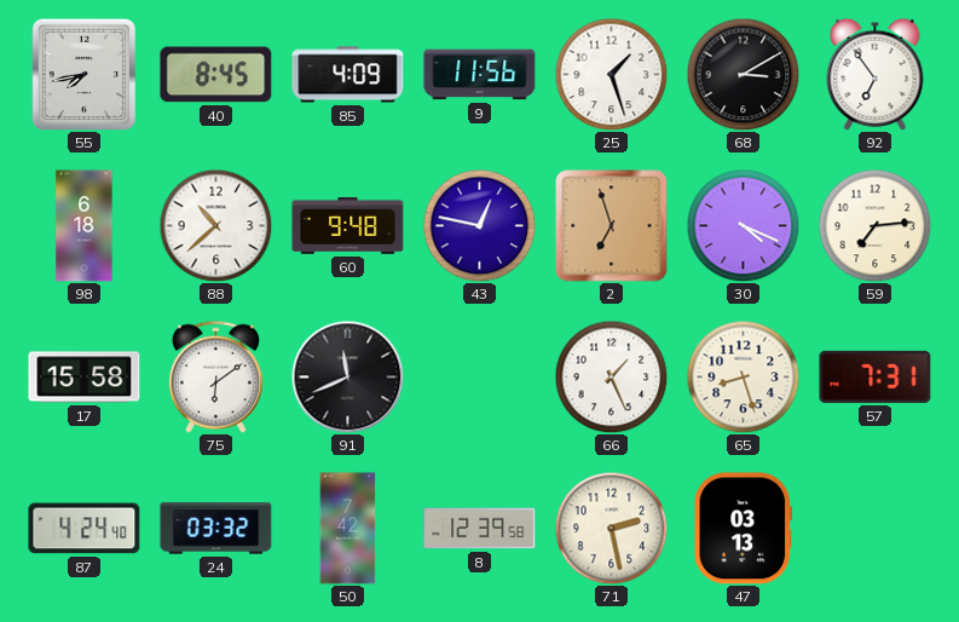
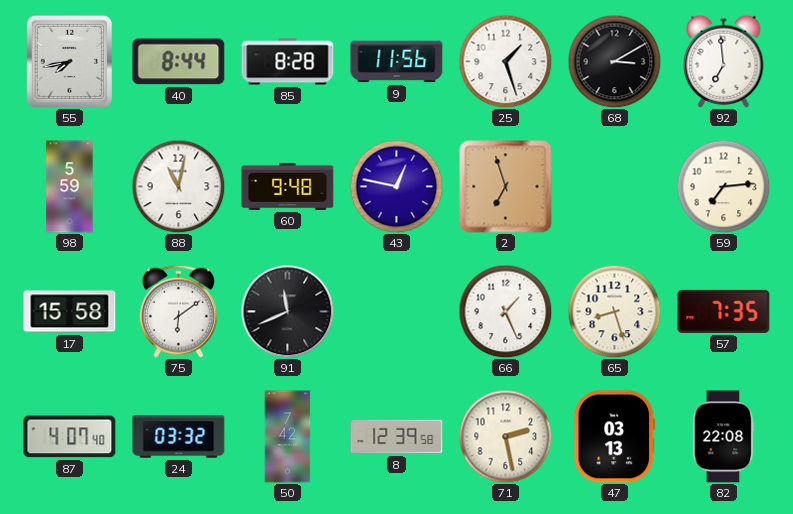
40: 8:45 -> 8:44 (179, 62)
85: 4:09 -> 8:28 (288, 62)
92: 6:54 -> 6:59 (724, 61)
98: 6:18 -> 5:59 (70, 187)
88: 10:38 -> 11:02 (178, 186)
30: 4:19 -> none (743, 225)
57: 7:31 -> 7:35 (724, 311)
87: 4:24 -> 4:07 (70, 437)
82: none -> 22:08 (724, 437)
